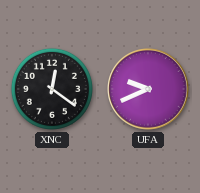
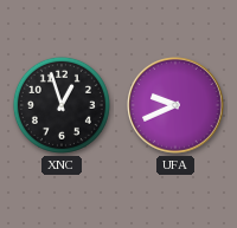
XNC: 12:21 -> 12:57 (62, 105)
